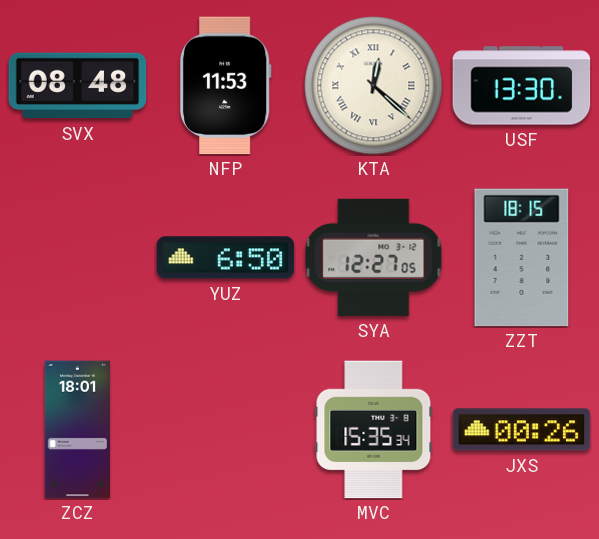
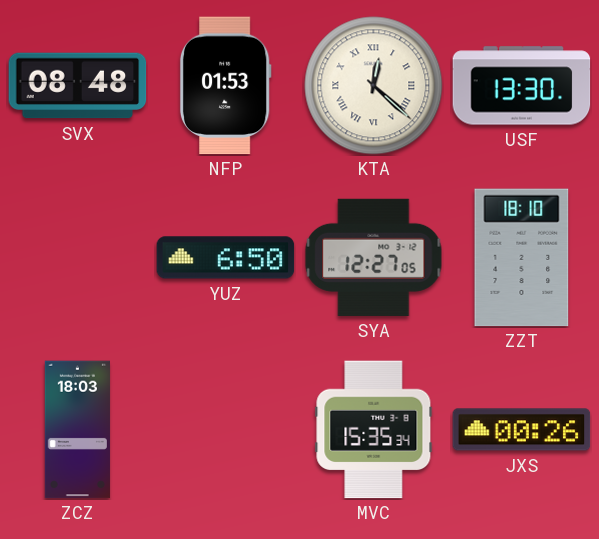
NFP: 11:53 -> 01:53 (225, 86)
ZZT: 18:15 -> 18:10 (522, 258)
ZCZ: 18:01 -> 18:03 (77, 430)
